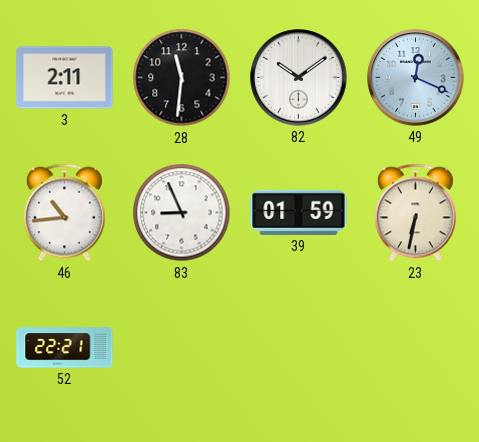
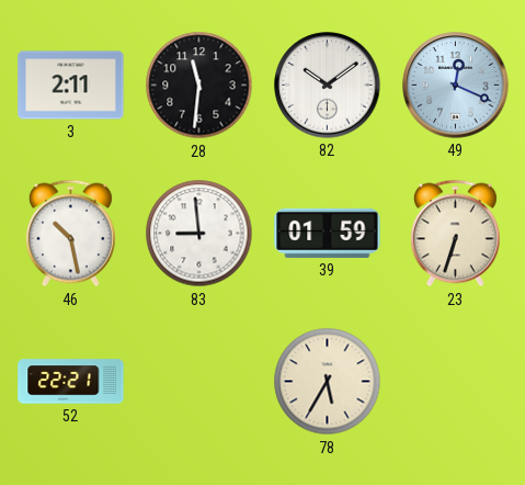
46: 10:44 -> 10:28 (70, 234)
83: 8:56 -> 8:59 (199, 234)
23: 6:32 -> 6:33 (455, 234)
78: none -> 5:35 (328, 382)
